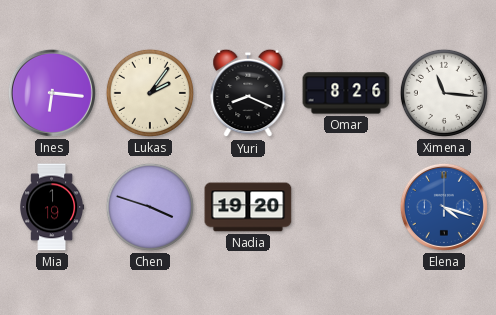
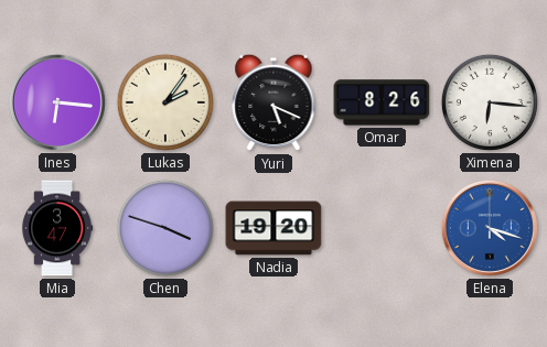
Yuri: 8:19 -> 5:19 (273, 102)
Ximena: 11:16 -> 6:16 (490, 102)
Mia: 1:19 -> 3:47 (57, 228)
